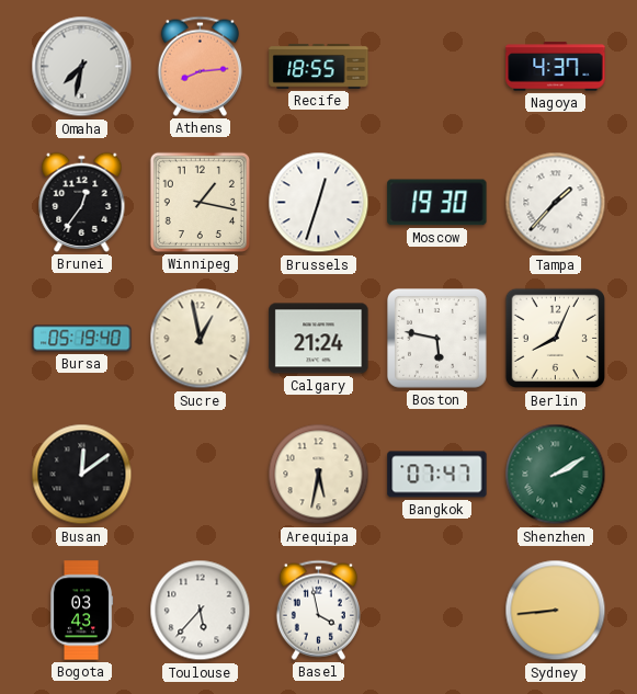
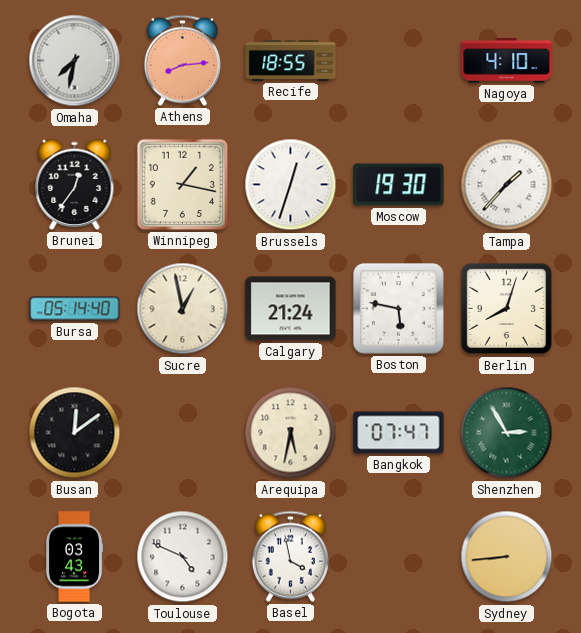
Nagoya: 4:37 -> 4:10 (507, 61)
Bursa: 05:19 -> 05:14 (75, 309)
Berlin: 8:04 -> 8:03 (507, 309)
Shenzhen: 2:10 -> 2:55 (507, 433)
Toulouse: 5:37 -> 4:49 (183, 557)
